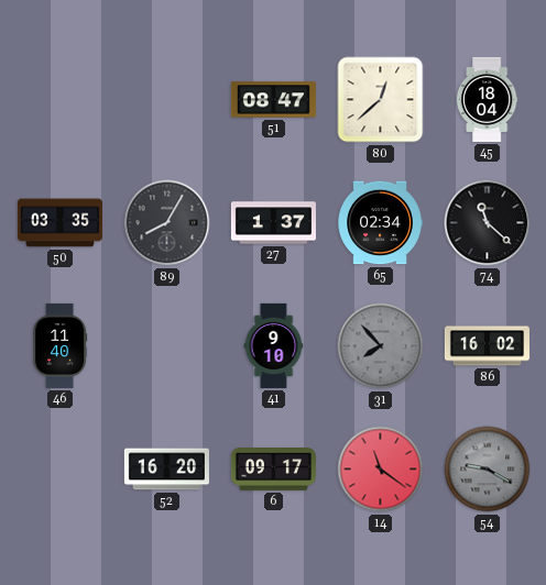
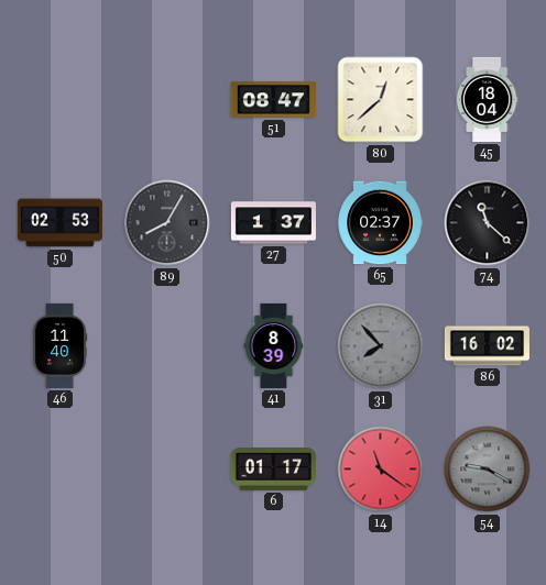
50: 03:35 -> 02:53 (59, 223)
65: 02:34 -> 02:37 (380, 223)
41: 9:10 -> 8:39 (274, 345)
52: 16:20 -> none (166, 470)
6: 09:17 -> 01:17 (273, 470)
